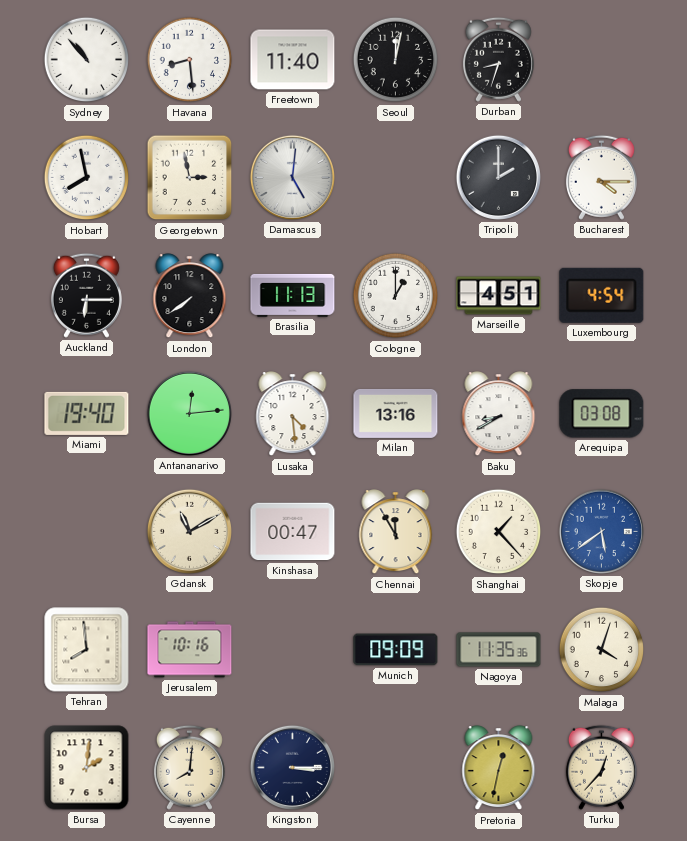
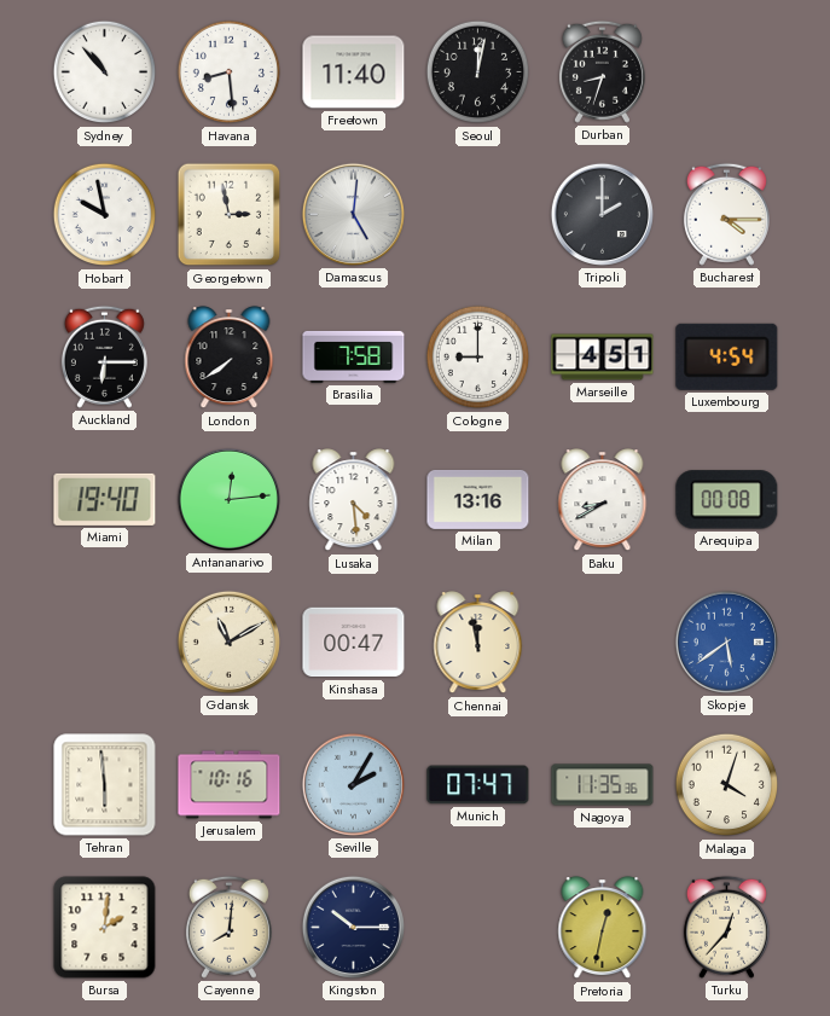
Hobart: 7:58 -> 9:58 (105, 215)
Brasilia: 11:13 -> 7:58 (354, 356)
Cologne: 1:00 -> 9:00 (478, 358)
Arequipa: 03:08 -> 00:08 (727, 500)
Chennai: 11:55 -> 11:58 (478, 643)
Shanghai: 1:23 -> none (499, 532)
Tehran: 7:59 -> 5:59 (105, 785)
Seville: none -> 2:05 (353, 784)
Munich: 09:09 -> 07:47 (478, 785)
Kingston: 3:15 -> 10:15 (353, 927)
